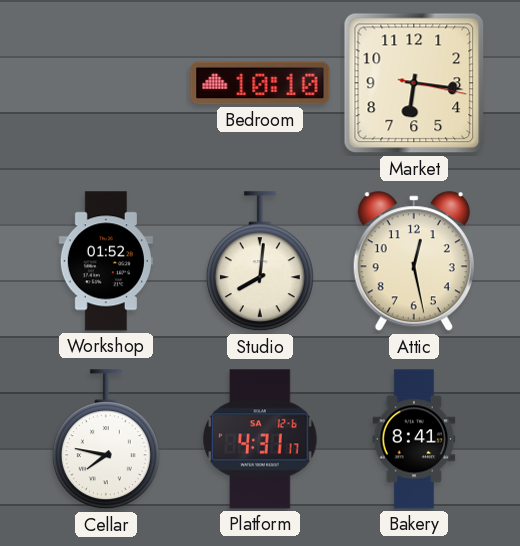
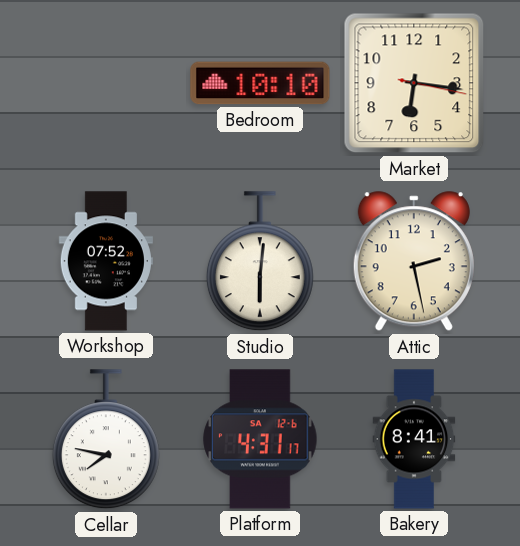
Workshop: 01:52 -> 07:52 (106, 261)
Studio: 8:01 -> 6:01 (260, 262)
Attic: 12:28 -> 2:28 (414, 262)
